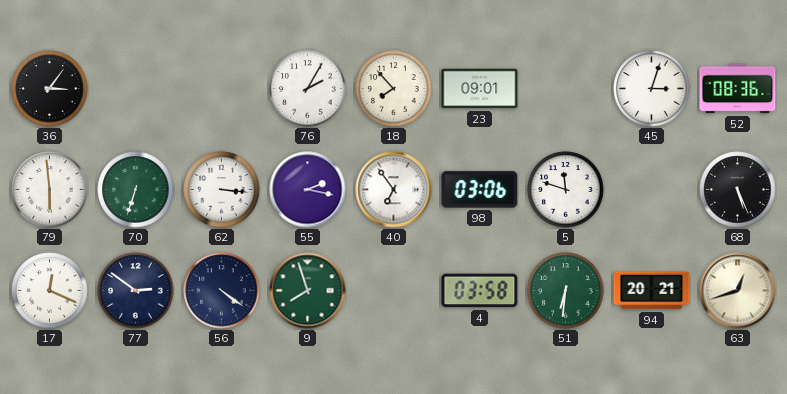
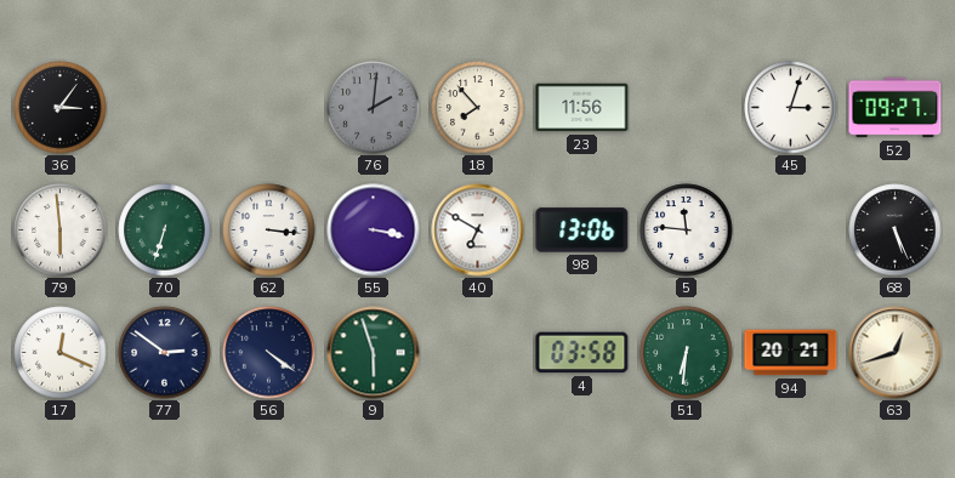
76: 2:05 -> 2:01 (374, 108)
76 dial: white -> grey (374, 108)
23: 09:01 -> 11:56 (582, 108)
52: 08:36 -> 09:27 (896, 108)
55: 2:17 -> 3:17 (374, 231)
40: 6:54 -> 6:50 (478, 231)
98: 03:06 -> 13:06 (582, 231)
5: 11:48 -> 11:46 (687, 231)
9: 7:57 -> 5:57 (374, 353)
